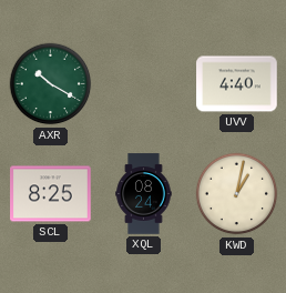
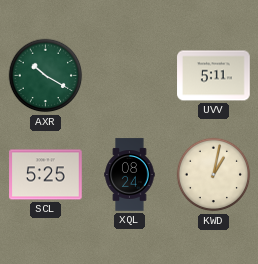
UVV: 4:40 -> 5:11 (214, 76)
SCL: 8:25 -> 5:25 (46, 175)
